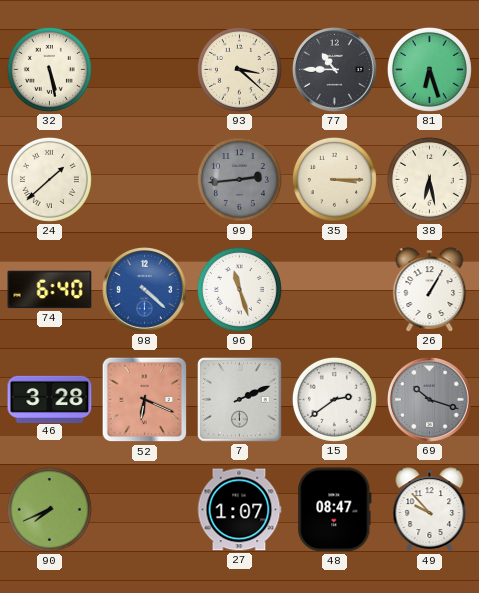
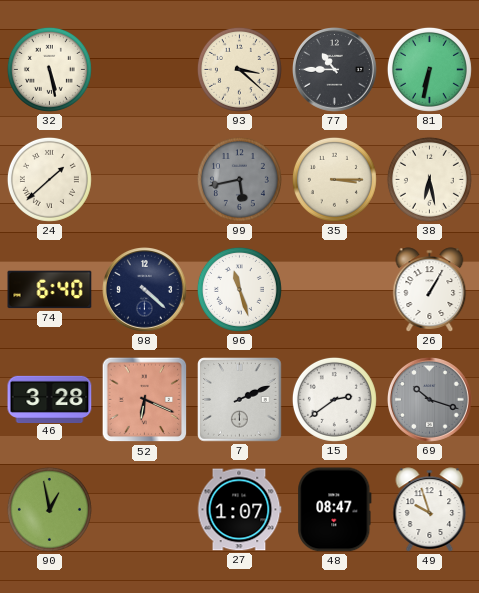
81: 6:27 -> 6:32 (429, 69)
99: 2:44 -> 5:43 (239, 179)
98 dial: blue -> navy (145, 290)
90: 7:41 -> 12:58 (49, 509)
49: 9:53 -> 9:57 (430, 510)
